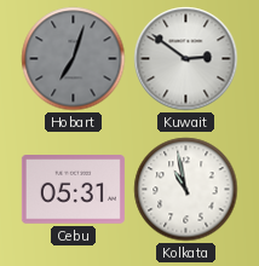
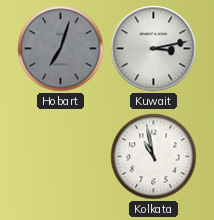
Kuwait: 2:51 -> 3:13 (154, 49)
Cebu: 05:31 -> none (73, 190)
